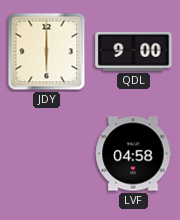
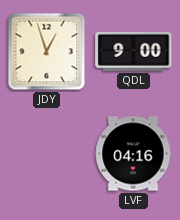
JDY: 6:00 -> 12:57 (47, 52)
LVF: 04:58 -> 04:16 (133, 154)
